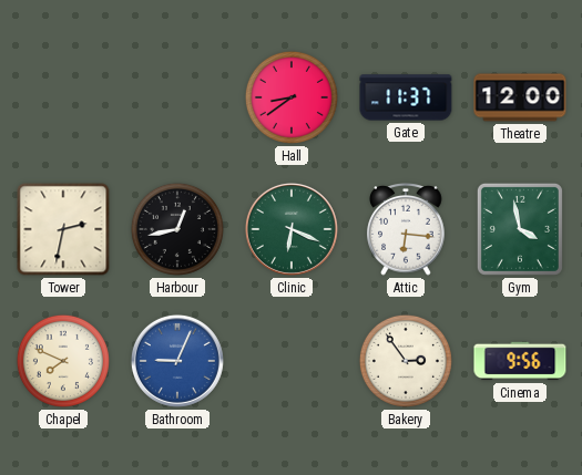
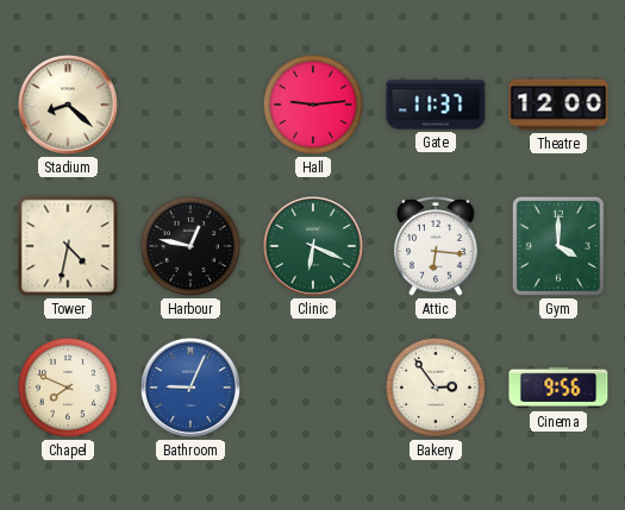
Stadium: none -> 8:22 (68, 105)
Hall: 8:39 -> 9:14 (313, 105)
Tower: 2:32 -> 4:32 (68, 246)
Harbour: 12:43 -> 12:47 (190, 246)
Gym: 3:58 -> 4:00 (558, 246)
